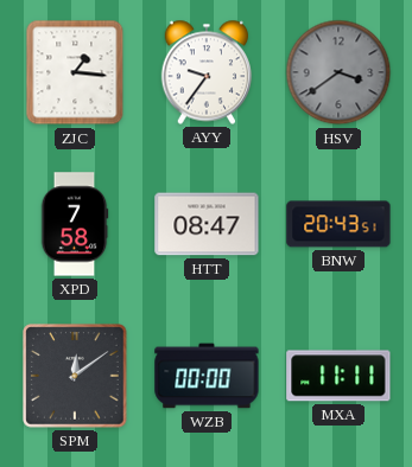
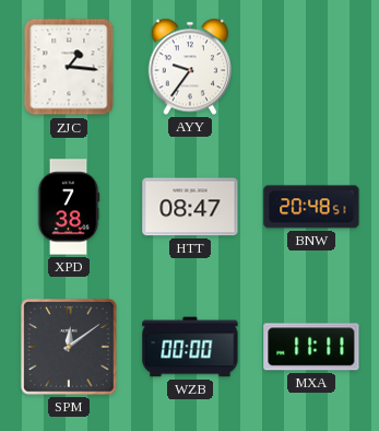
HSV: 3:39 -> none (338, 72)
XPD: 7:58 -> 7:38 (69, 207)
BNW: 20:43 -> 20:48 (311, 207)
